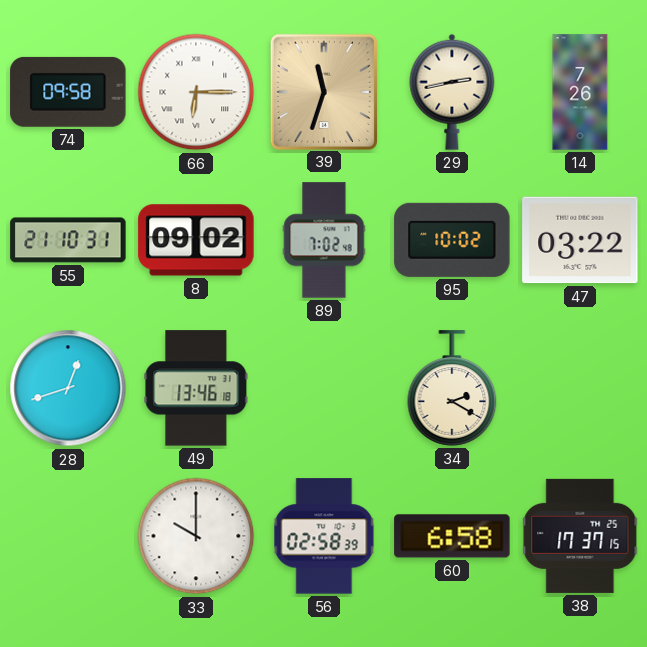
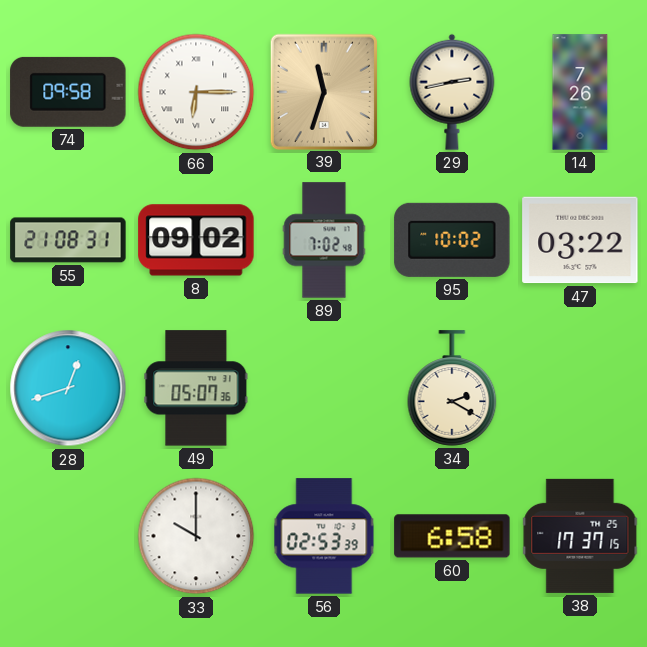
55: 21:10 -> 21:08 (68, 240)
49: 13:46 -> 05:07 (196, 388)
56: 02:58 -> 02:53 (324, 536)
